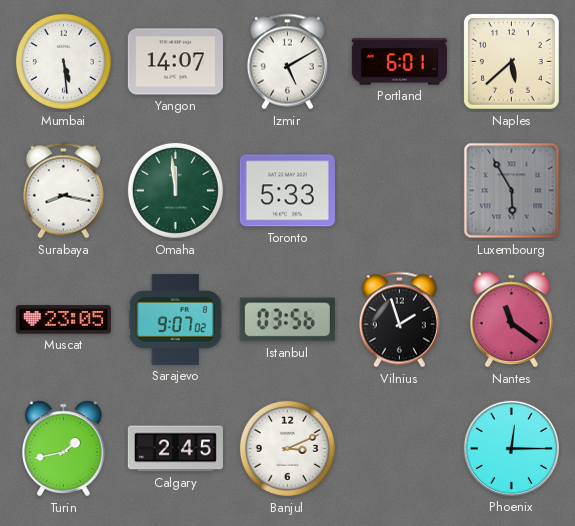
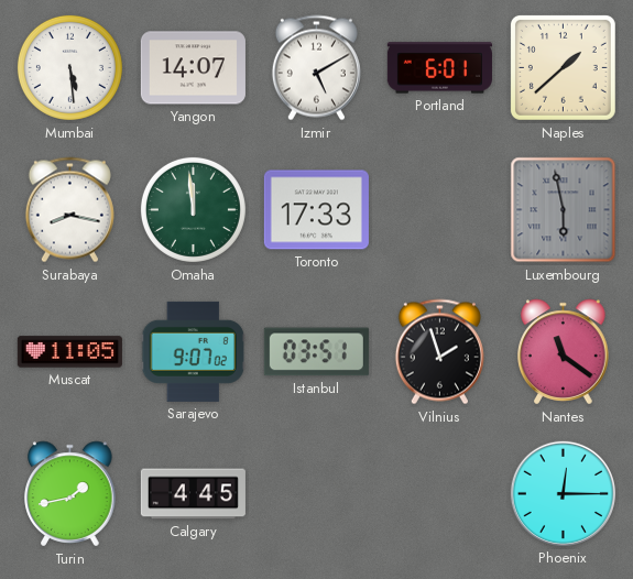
Naples: 5:38 -> 1:38 (563, 67)
Toronto: 5:33 -> 17:33 (316, 210)
Luxembourg: 5:55 -> 5:58 (564, 210)
Muscat: 23:05 -> 11:05 (69, 352)
Istanbul: 03:56 -> 03:51 (316, 352)
Calgary: 2:45 -> 4:45 (193, 494)
Banjul: 3:11 -> none (287, 448)
